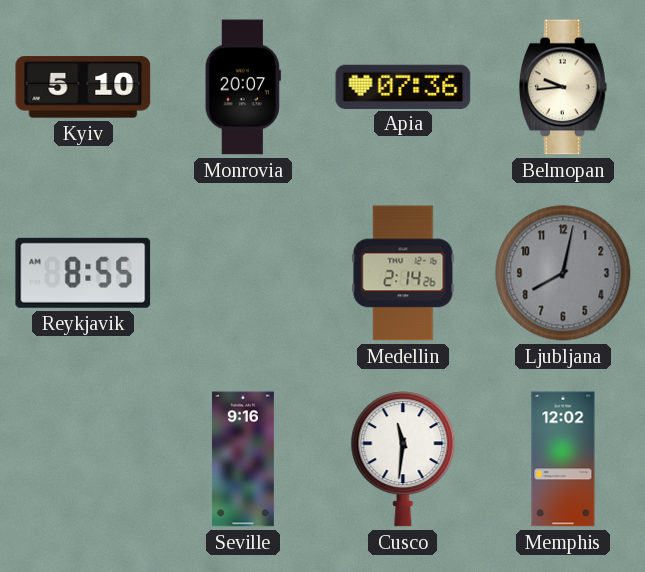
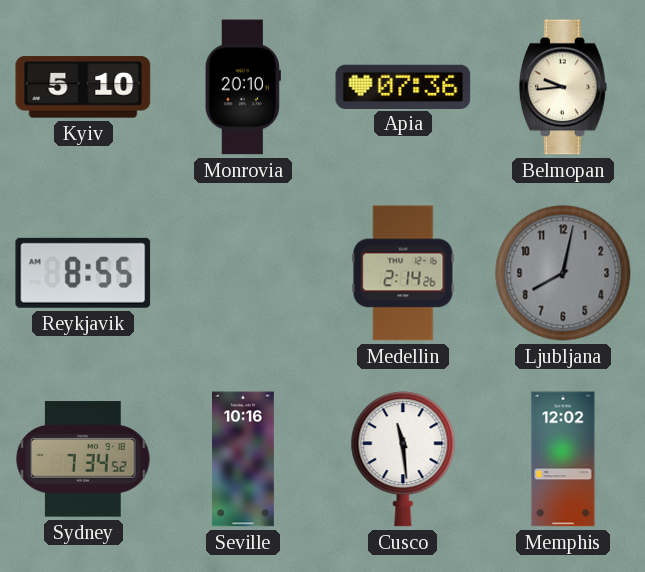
Monrovia: 20:07 -> 20:10 (243, 87)
Sydney: none -> 7:34 (83, 459)
Seville: 9:16 -> 10:16 (243, 459)
Cusco: 11:31 -> 11:29 (403, 459)
